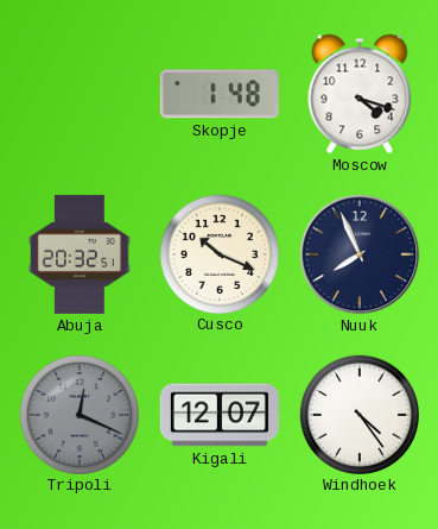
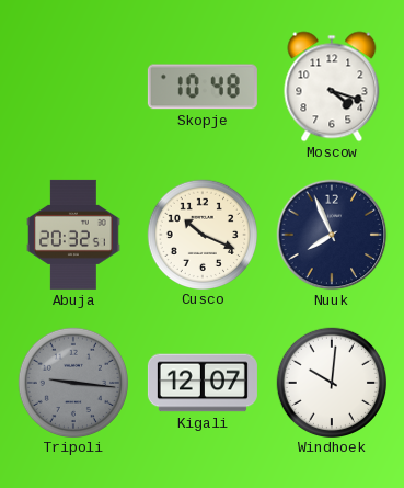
Skopje: 1:48 -> 10:48 (203, 87)
Tripoli: 12:19 -> 9:16 (72, 382)
Windhoek: 4:24 -> 10:01 (331, 382)
